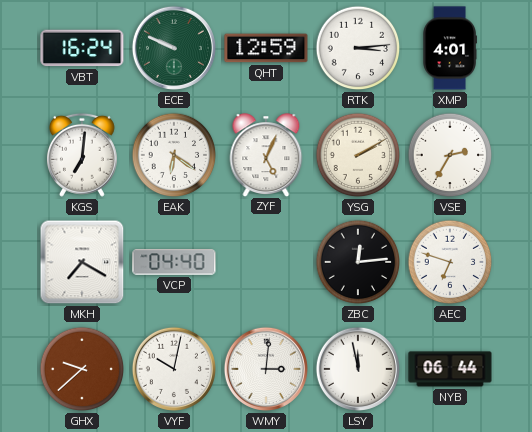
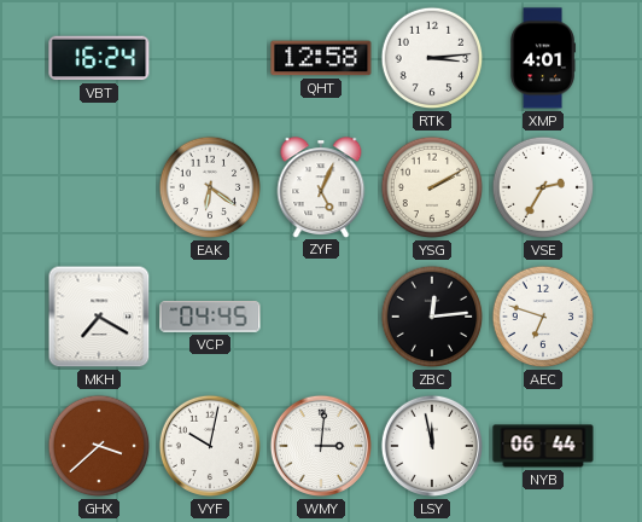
ECE: 9:49 -> none (174, 48)
QHT: 12:59 -> 12:58 (321, 58)
KGS: 7:01 -> none (82, 155)
VCP: 04:40 -> 04:45 (210, 317)
GHX: 9:38 -> 3:38 (99, 446)
